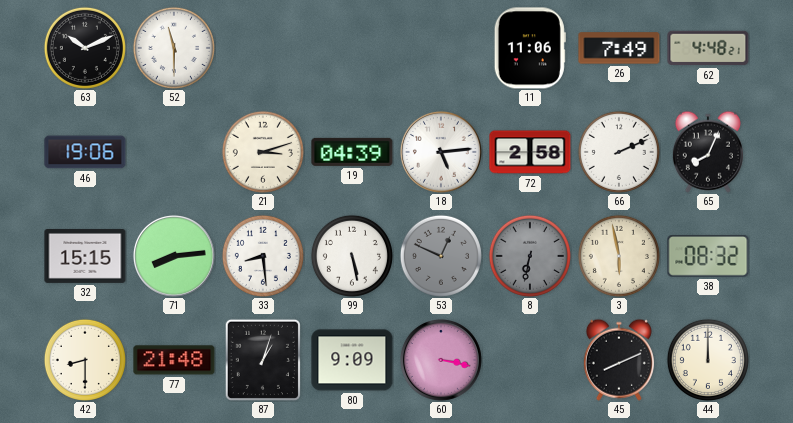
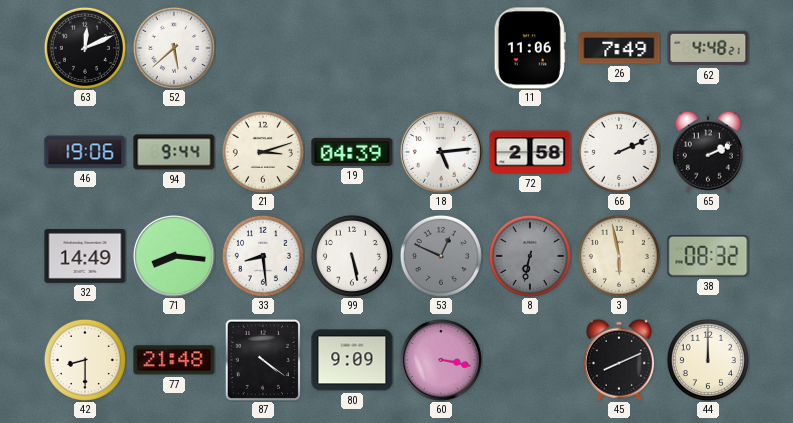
63: 10:11 -> 12:11 (85, 48)
52: 11:30 -> 5:38 (174, 48)
94: none -> 9:44 (174, 152)
65: 8:04 -> 2:11 (708, 152)
32: 15:15 -> 14:49 (85, 256)
71: 8:14 -> 8:16 (174, 256)
87: 1:03 -> 4:21 (263, 359)
